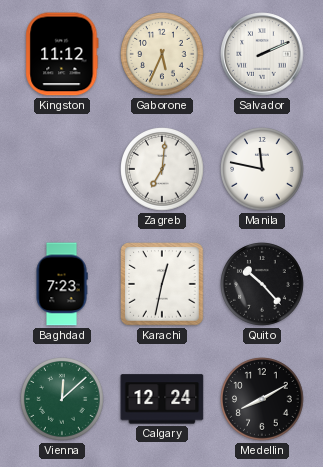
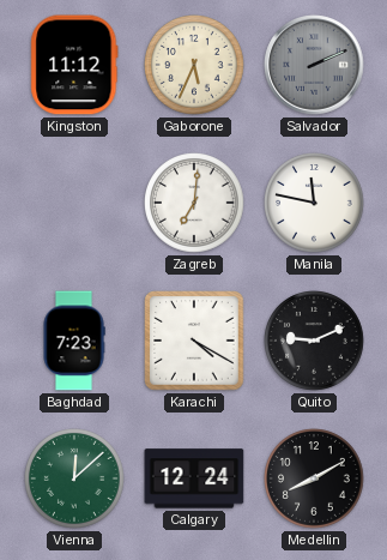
Salvador dial: white -> grey (314, 65)
Karachi: 12:32 -> 4:20 (194, 341)
Quito: 10:23 -> 9:11 (315, 342)
